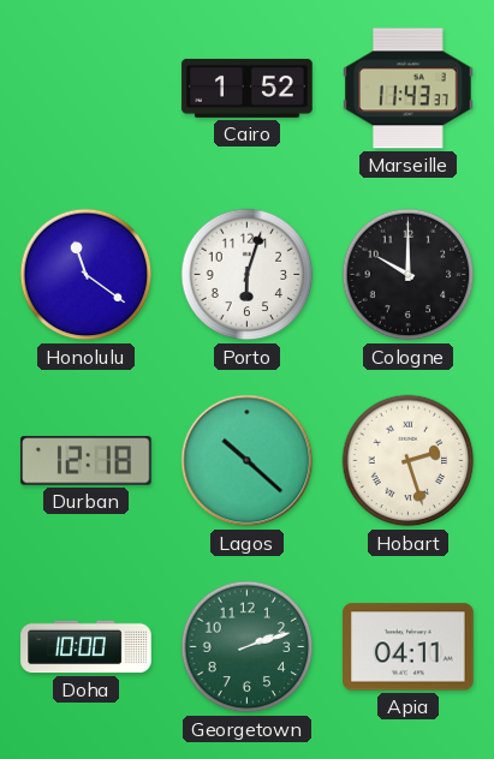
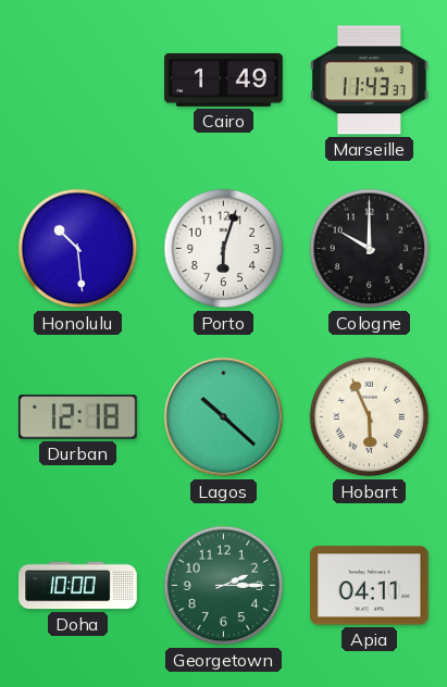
Cairo: 1:52 -> 1:49 (224, 79)
Honolulu: 11:21 -> 10:29 (78, 249)
Hobart: 2:27 -> 5:56 (370, 417)
Georgetown: 2:12 -> 2:15 (224, 586)
